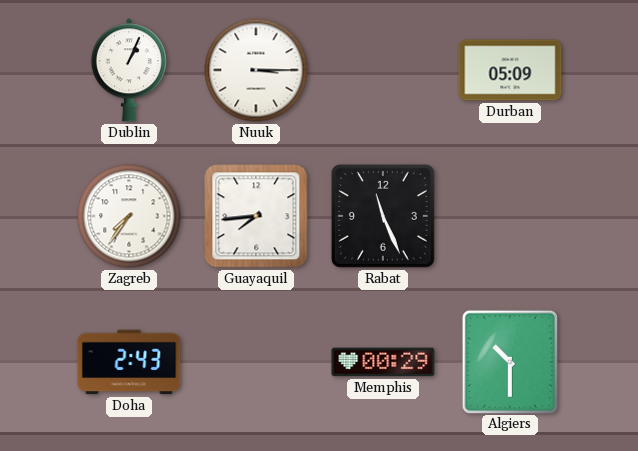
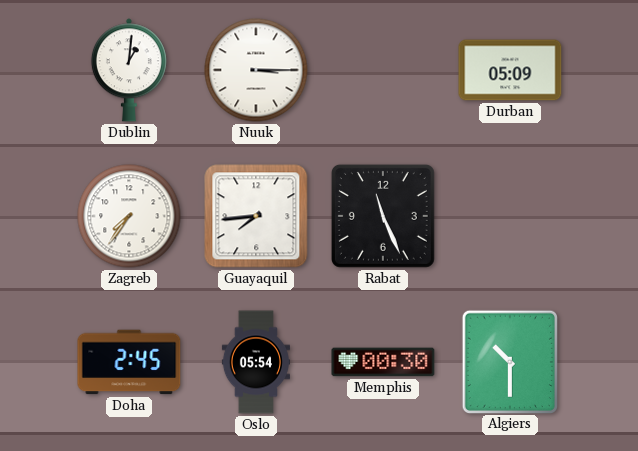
Dublin: 1:04 -> 1:01 (129, 70)
Doha: 2:43 -> 2:45 (129, 362)
Oslo: none -> 05:54 (256, 362)
Memphis: 00:29 -> 00:30 (383, 362)
